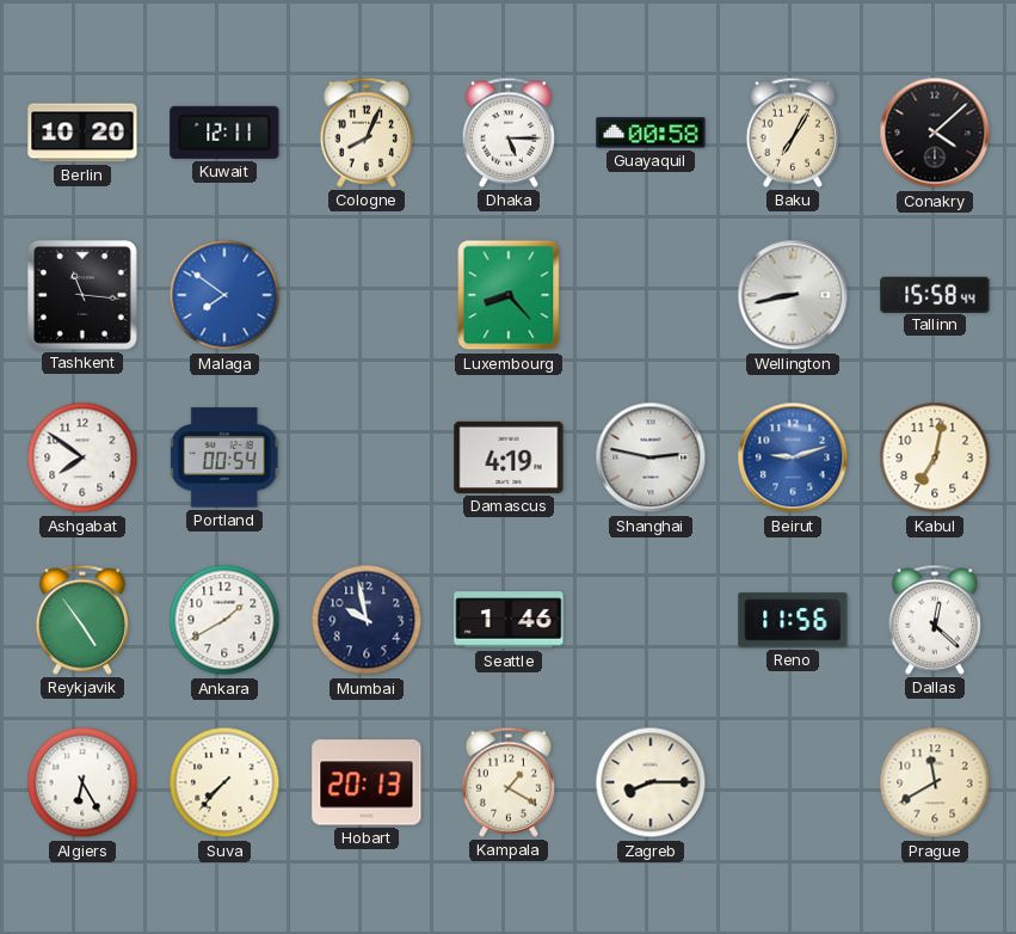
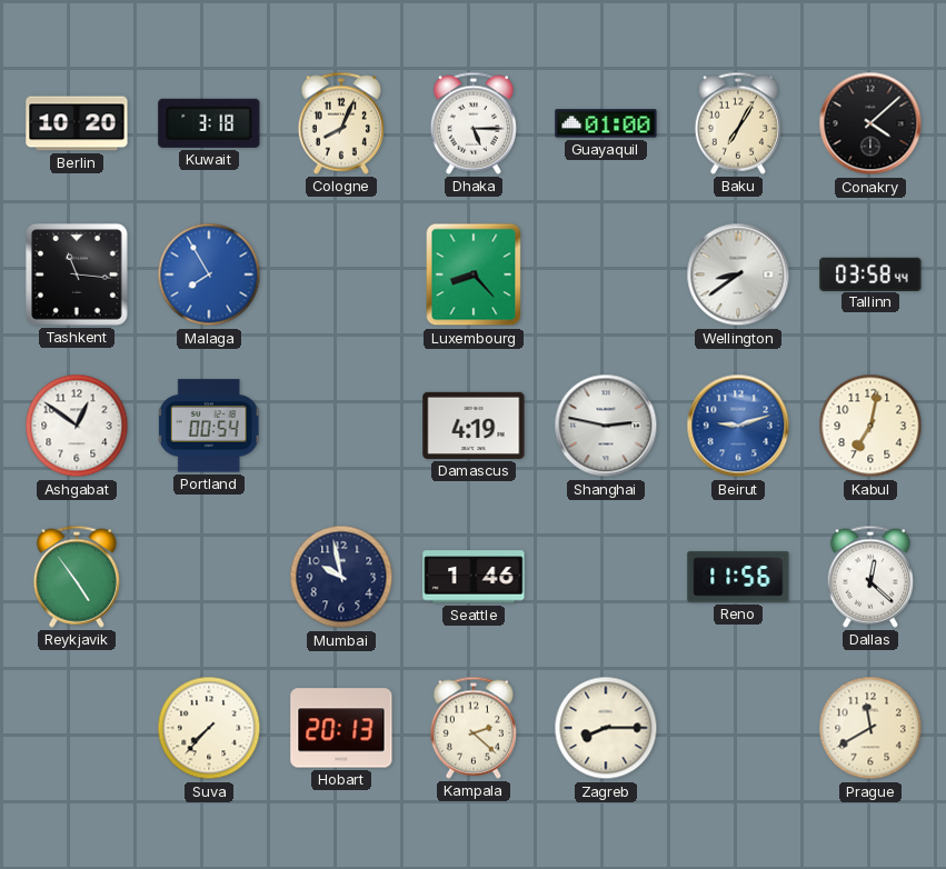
Kuwait: 12:11 -> 3:18 (209, 123)
Guayaquil: 00:58 -> 01:00 (606, 123)
Malaga: 7:51 -> 7:55 (209, 274)
Wellington: 8:43 -> 8:39 (738, 274)
Tallinn: 15:58 -> 03:58 (870, 273)
Ashgabat: 7:51 -> 12:51 (77, 426)
Ankara: 1:40 -> none (224, 620)
Algiers: 6:25 -> none (82, 782)
Kampala: 1:20 -> 2:22 (474, 728)
